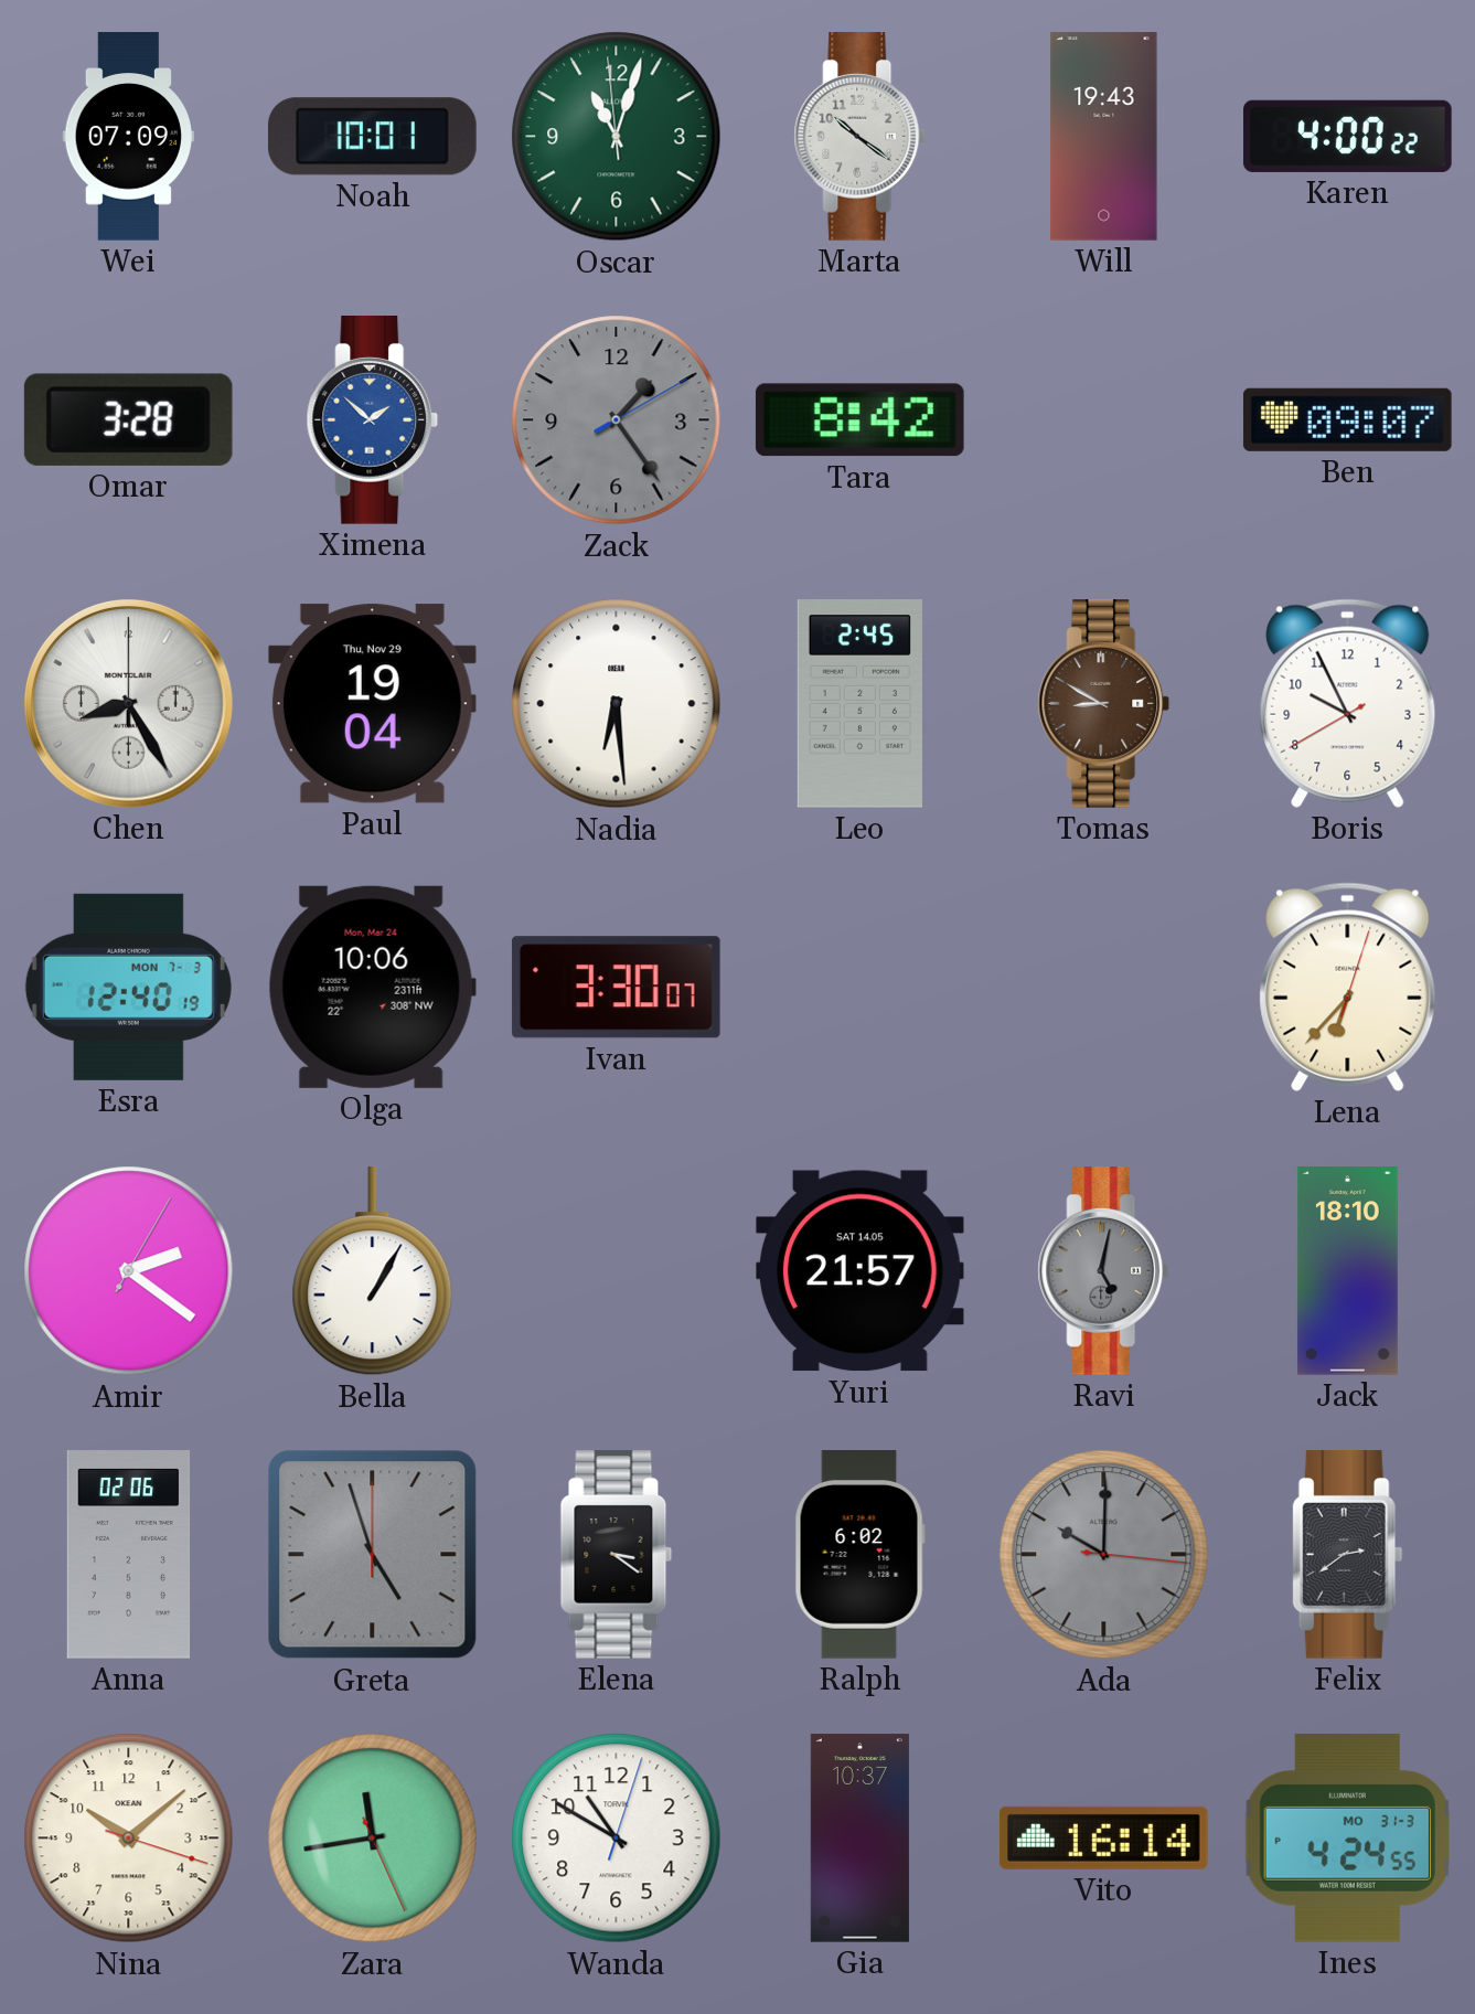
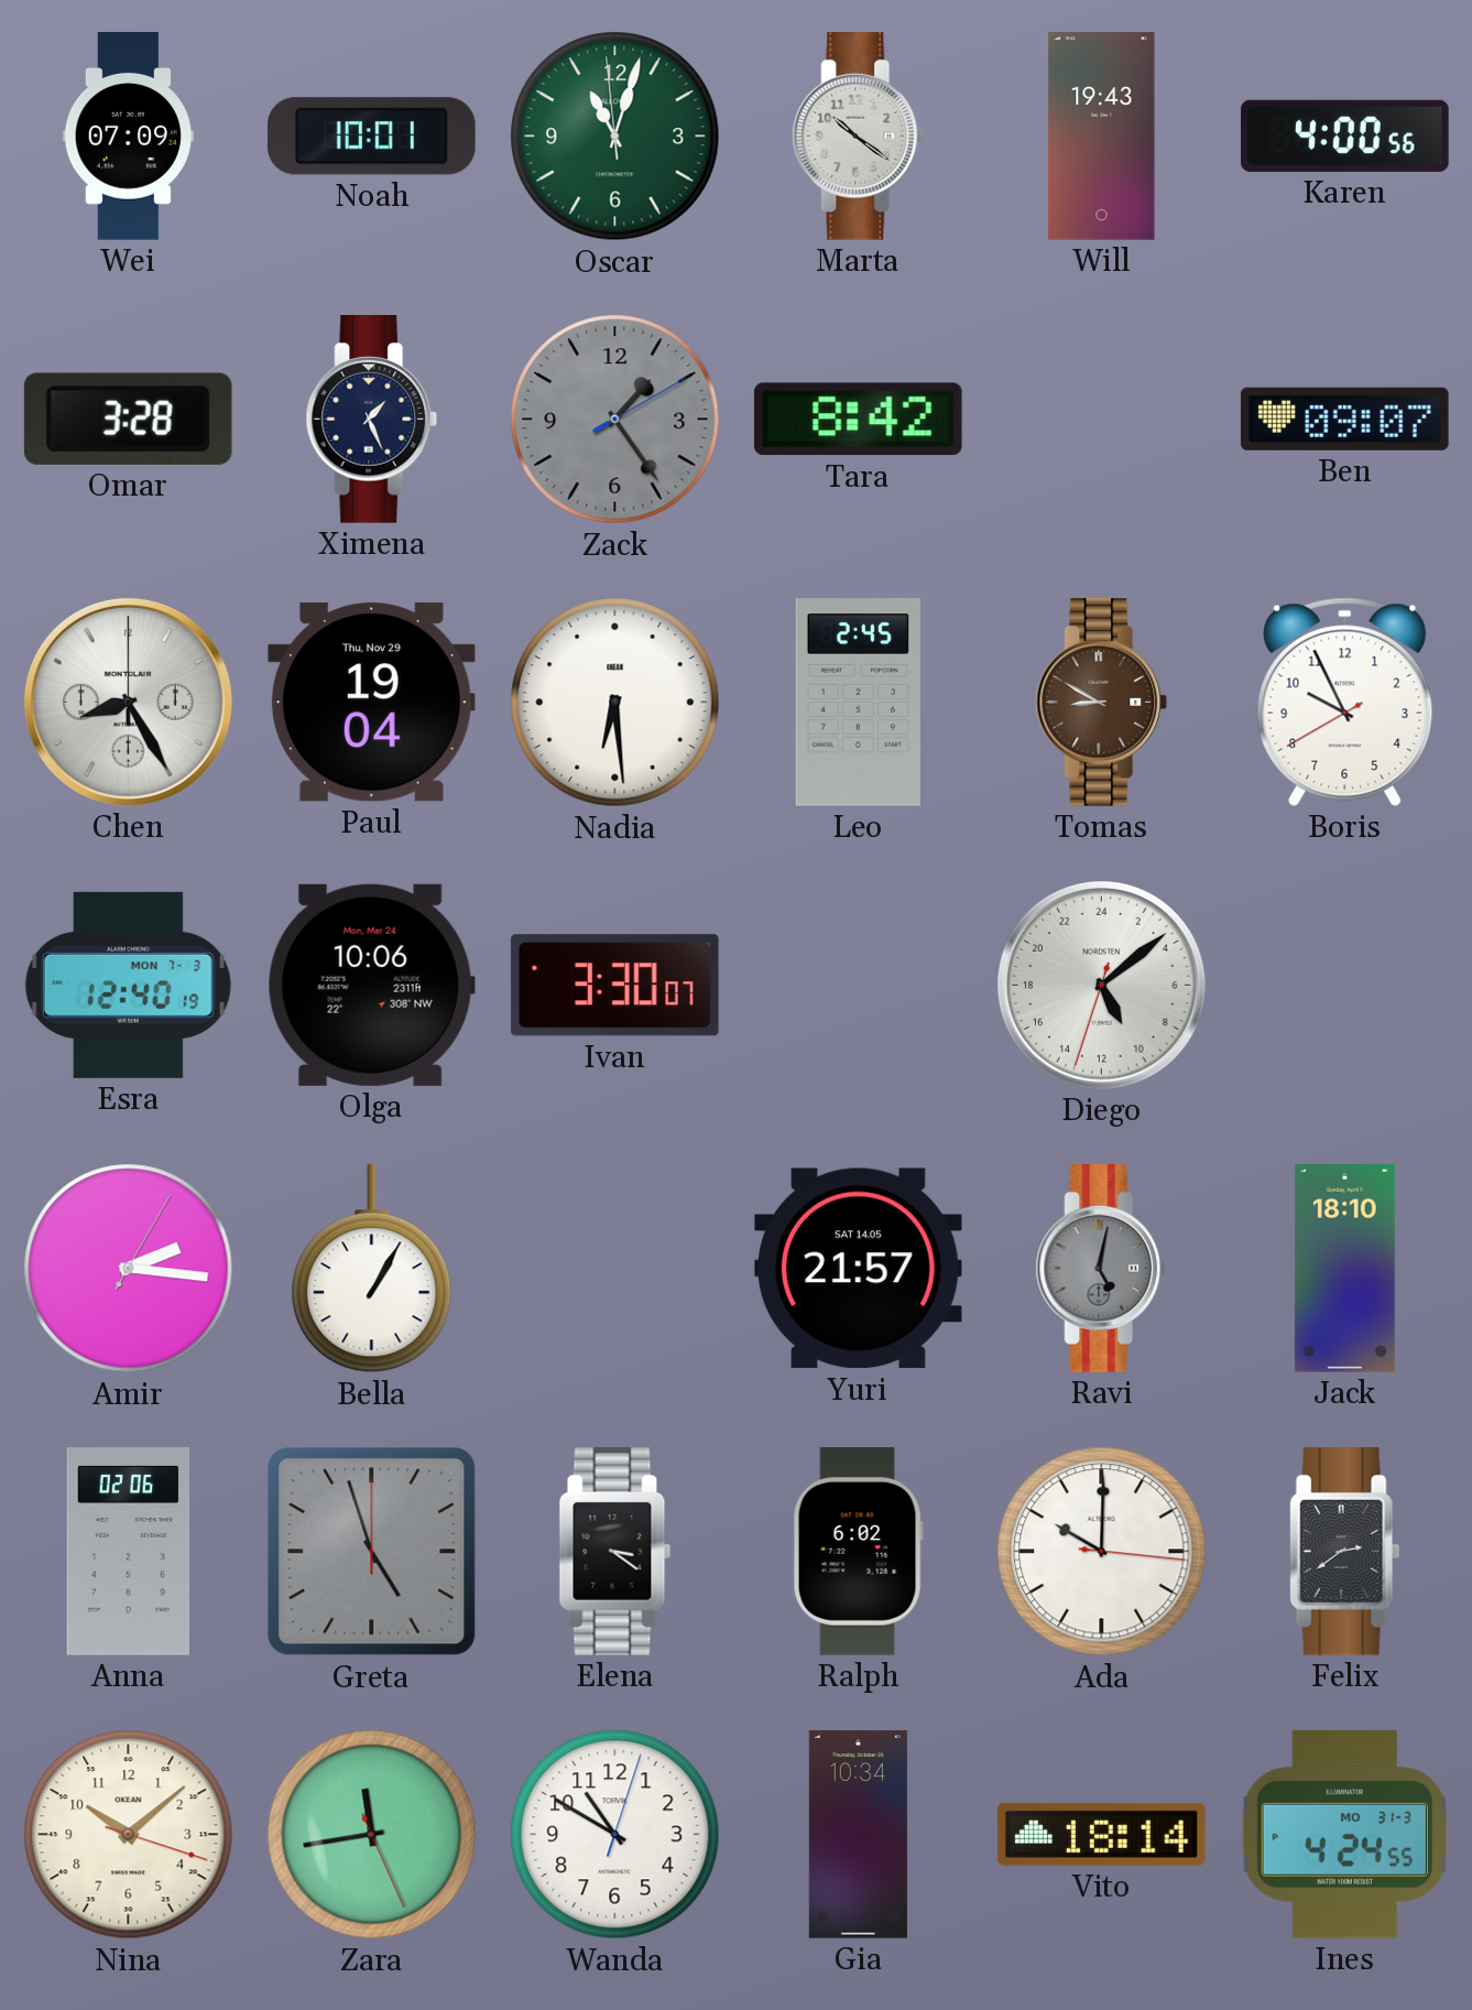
Karen: 4:00:22 -> 4:00:56 (1345, 135)
Ximena: 1:52 -> 1:26 (372, 420)
Ximena dial: blue -> navy (372, 420)
Diego: none -> 10:08 (1101, 985)
Lena: 6:37 -> none (1348, 987)
Amir: 2:21 -> 2:16 (129, 1269)
Ada dial: grey -> white (1102, 1552)
Gia: 10:37 -> 10:34 (858, 1835)
Vito: 16:14 -> 18:14 (1102, 1834)
